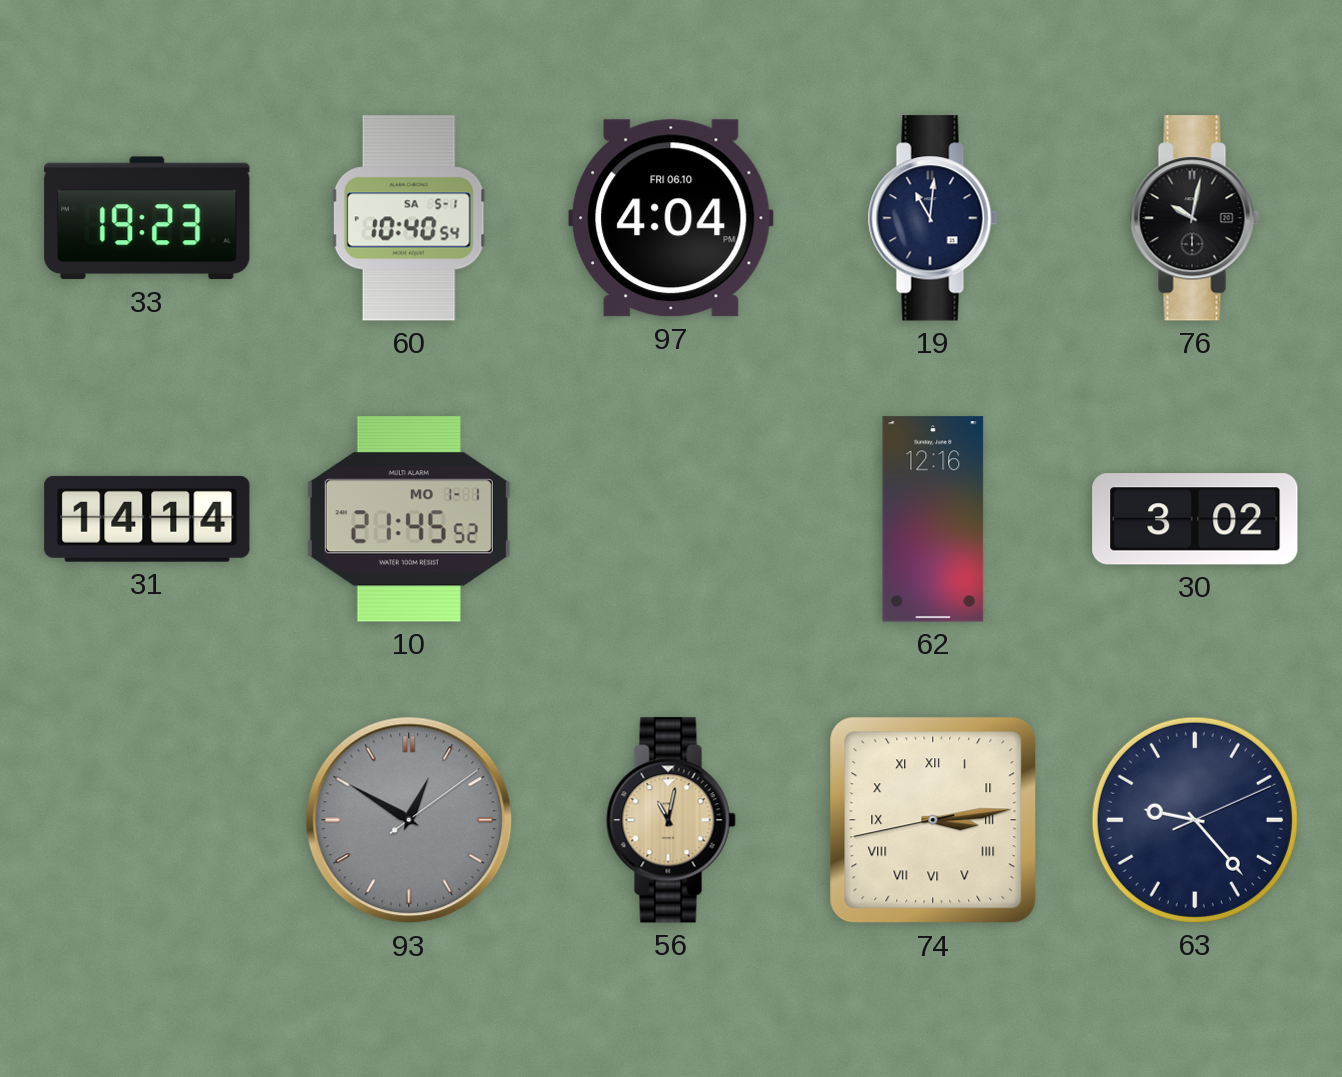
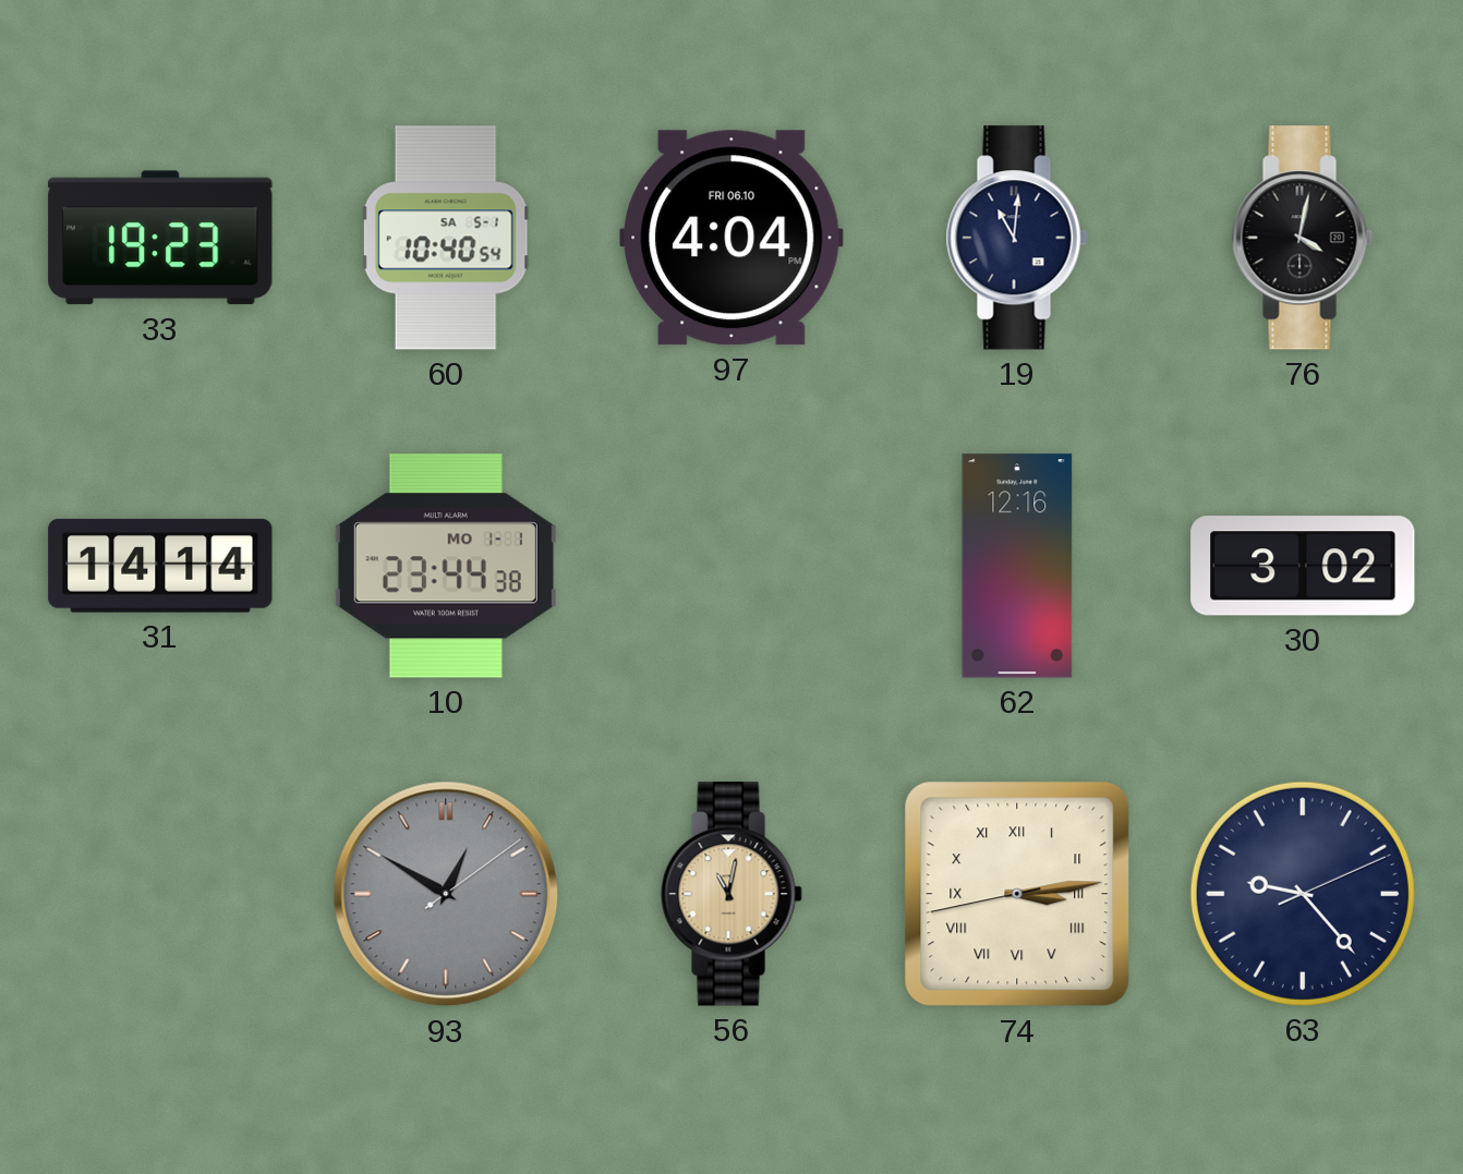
76: 10:02 -> 4:02 (1303, 238)
10: 21:45 -> 23:44 (446, 566)
